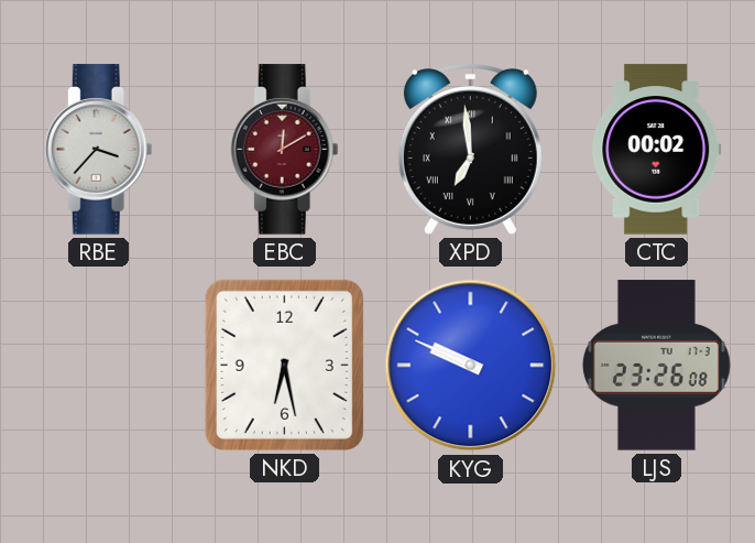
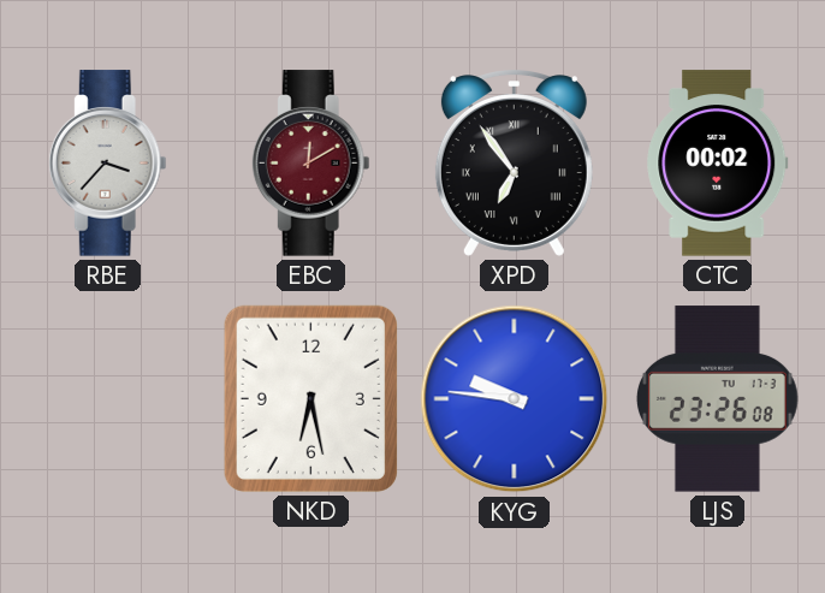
XPD: 6:59 -> 6:54 (514, 164)
KYG: 9:49 -> 9:46 (515, 399)
